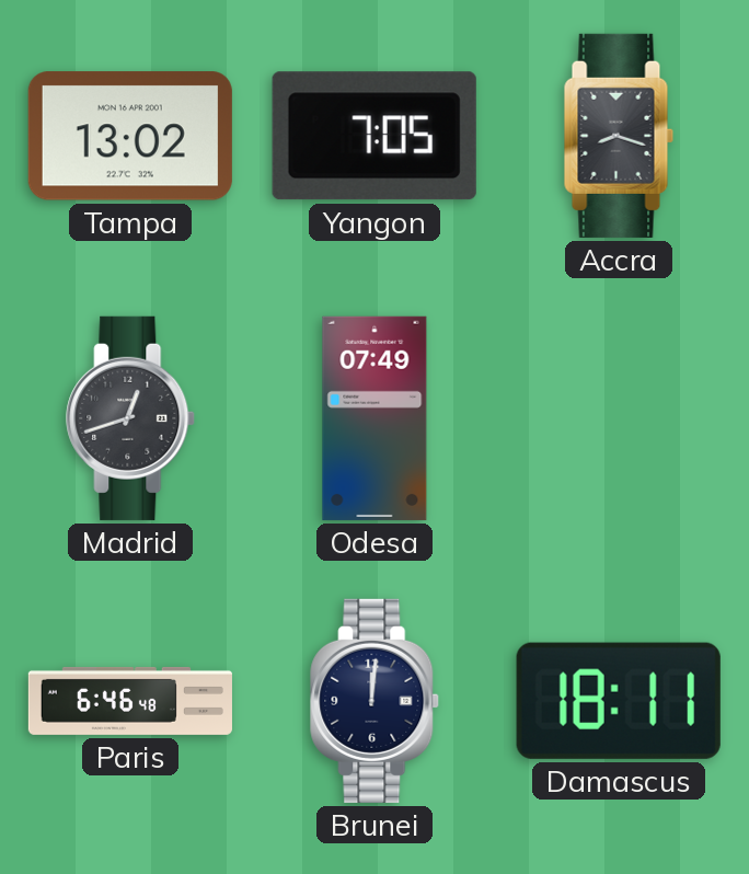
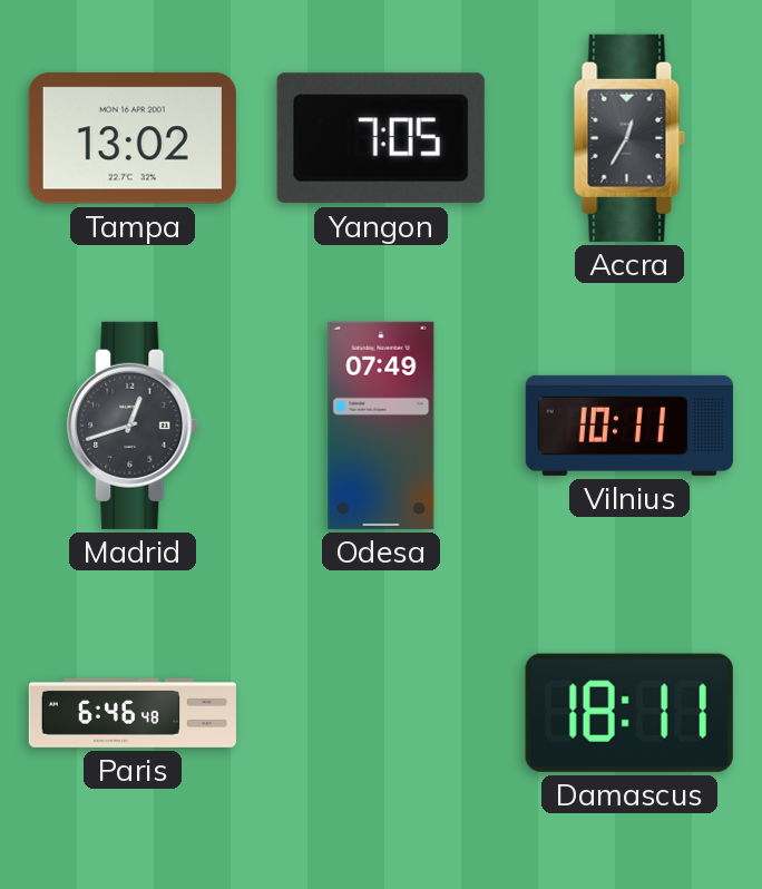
Accra: 8:18 -> 12:35 (629, 138)
Vilnius: none -> 10:11 (629, 426)
Brunei: 12:01 -> none (376, 701)
